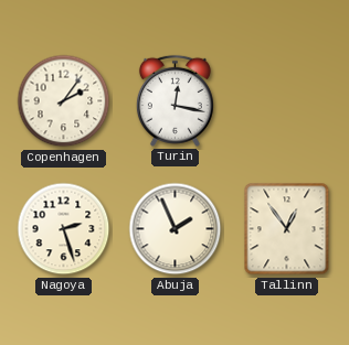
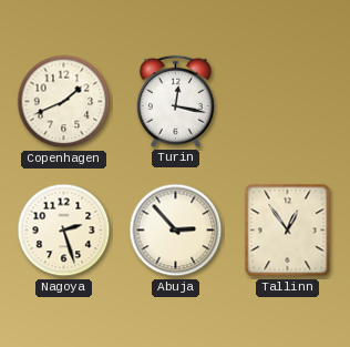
Copenhagen: 2:06 -> 1:41 (64, 102)
Abuja: 1:56 -> 2:53 (176, 231)
